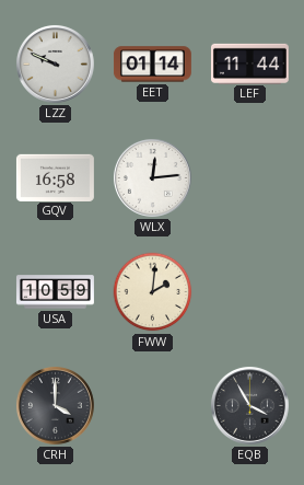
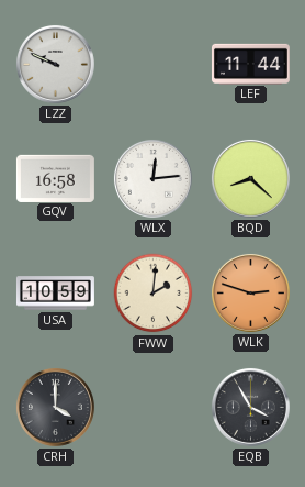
EET: 01:14 -> none (152, 65)
BQD: none -> 8:22 (250, 178)
WLK: none -> 2:48 (250, 292)
